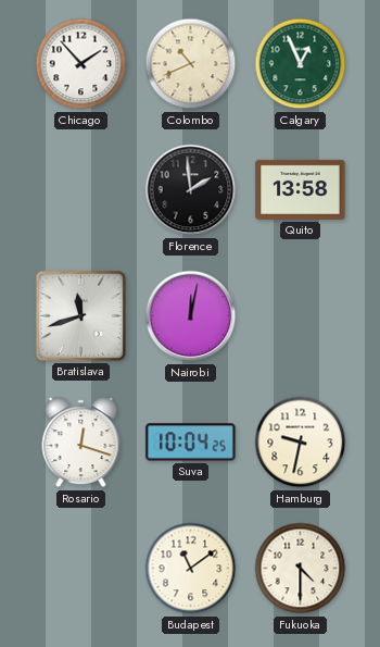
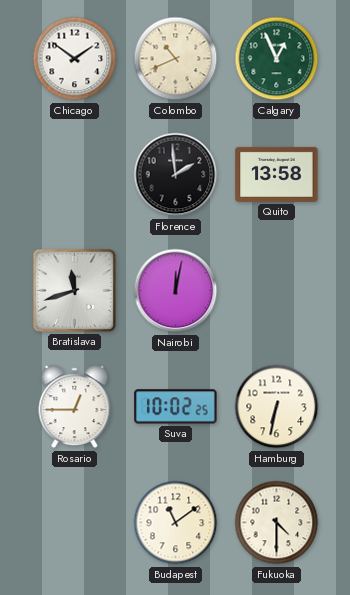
Chicago: 1:53 -> 1:51 (75, 59)
Rosario: 12:18 -> 12:45 (75, 407)
Suva: 10:04 -> 10:02 (176, 407)
Hamburg: 9:32 -> 6:32 (277, 407)
